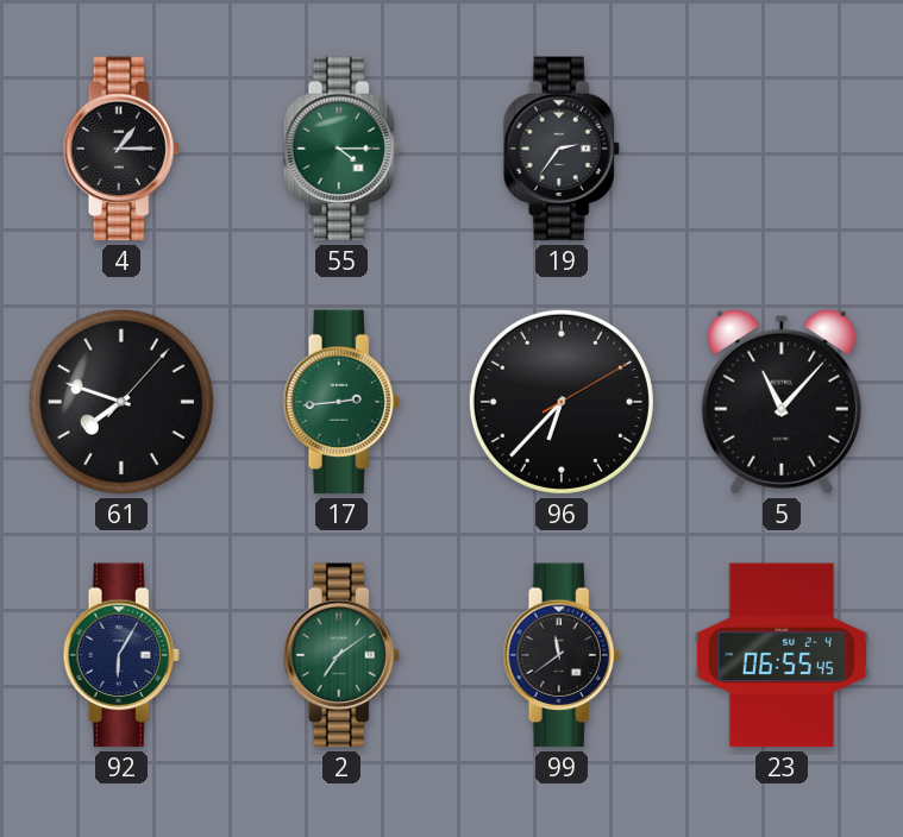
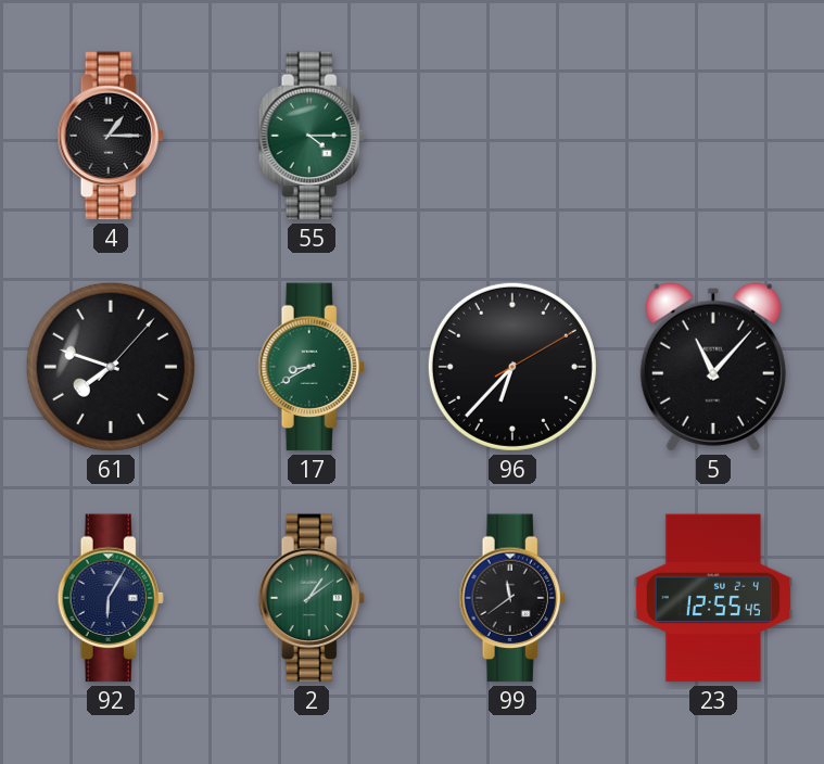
19: 2:36 -> none (562, 149)
17: 2:44 -> 8:40 (312, 367)
2: 7:09 -> 1:09 (312, 598)
23: 06:55 -> 12:55 (713, 598)
